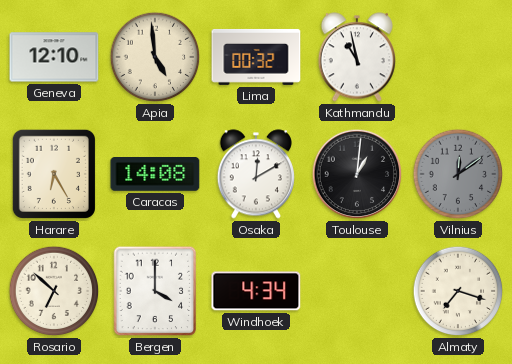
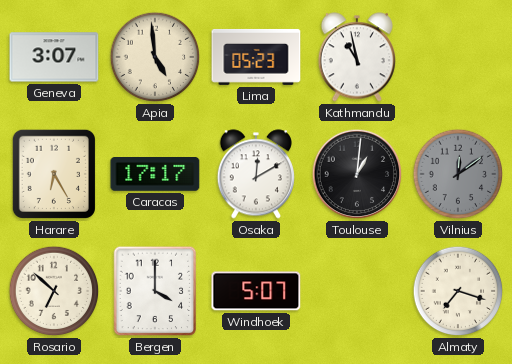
Geneva: 12:10 -> 3:07 (54, 57)
Lima: 00:32 -> 05:23 (256, 57)
Caracas: 14:08 -> 17:17 (155, 175)
Windhoek: 4:34 -> 5:07 (256, 291)
